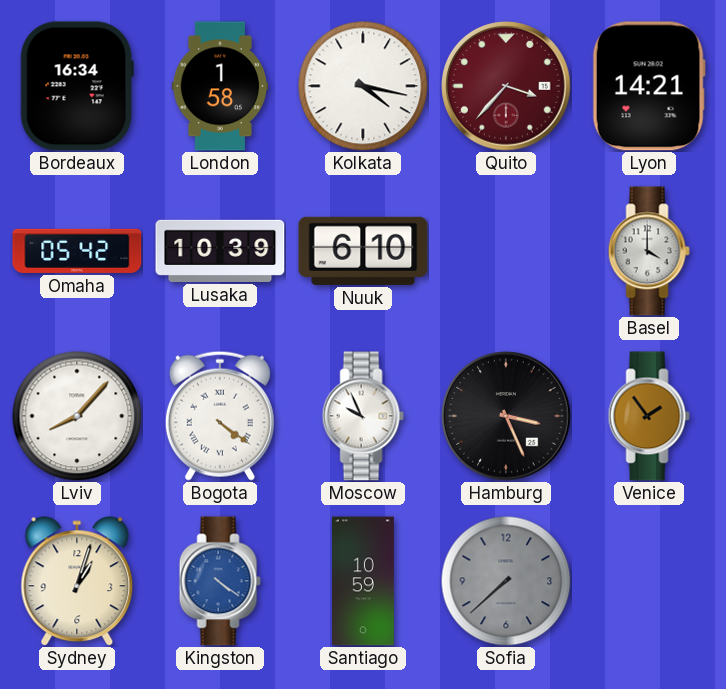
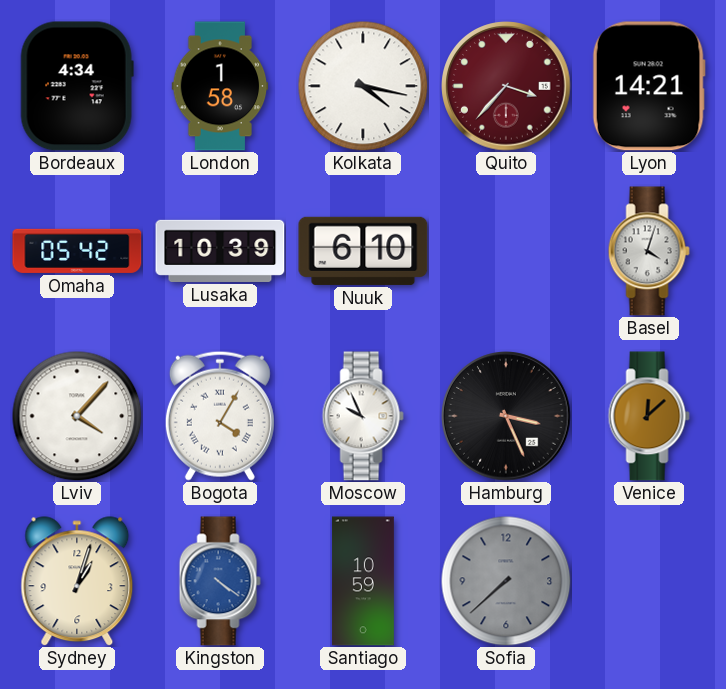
Bordeaux: 16:34 -> 4:34 (77, 86)
Basel: 4:00 -> 4:03 (649, 251)
Lviv: 8:07 -> 4:07 (77, 416)
Bogota: 4:21 -> 4:05 (220, 416)
Venice: 1:54 -> 12:08 (649, 416)
